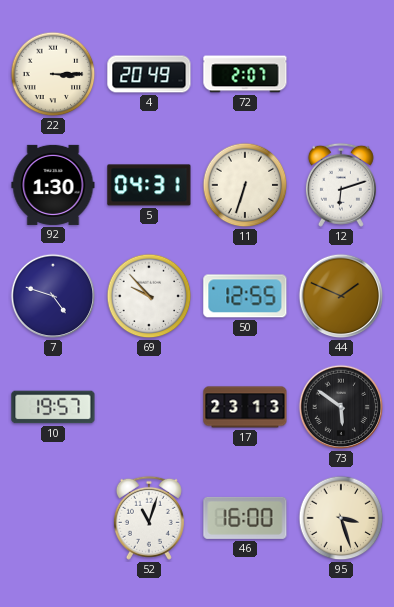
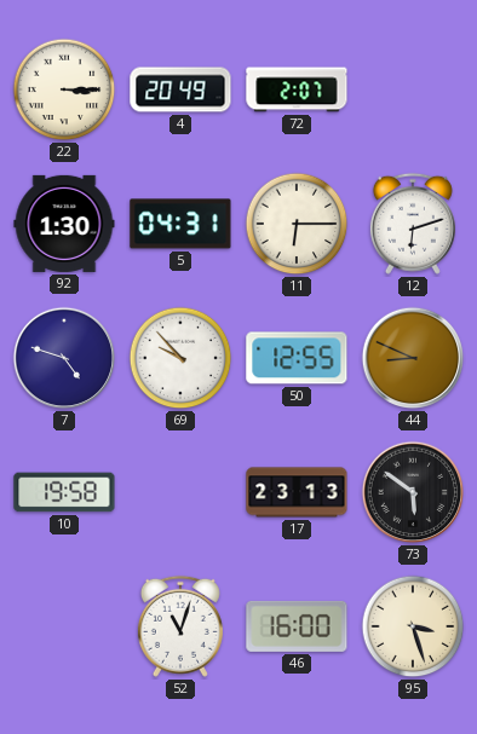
11: 6:33 -> 6:15 (297, 224)
44: 1:49 -> 8:49 (413, 358)
10: 19:57 -> 19:58 (64, 492)
